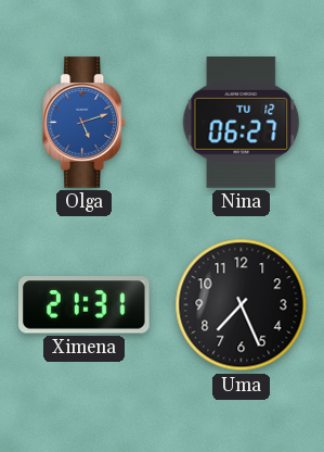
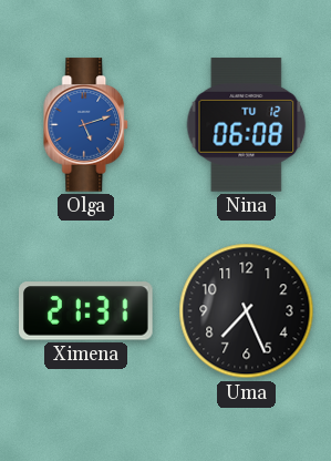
Nina: 06:27 -> 06:08 (247, 125)
